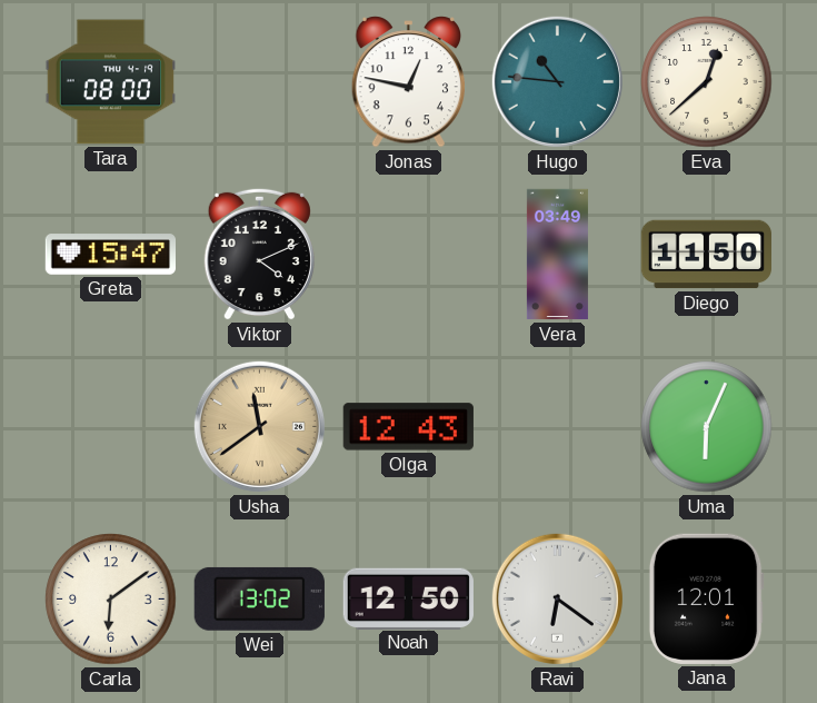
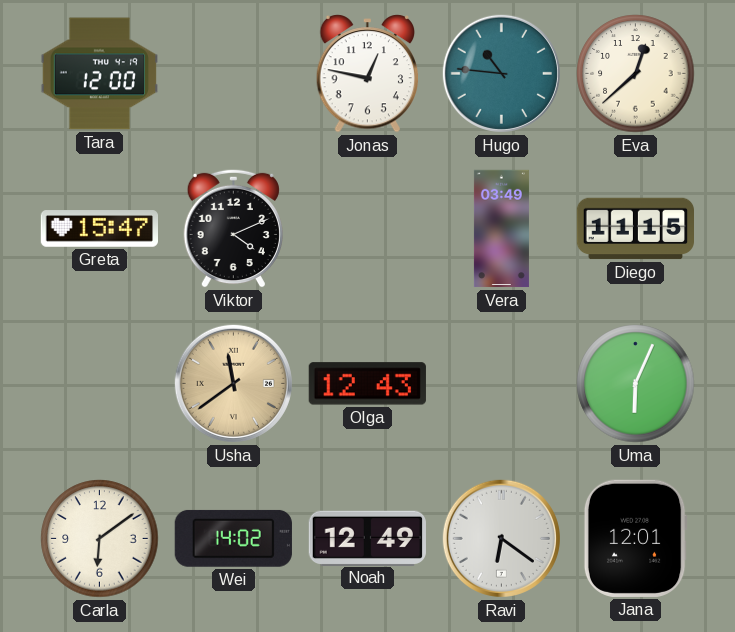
Tara: 08:00 -> 12:00 (99, 74)
Diego: 11:50 -> 11:15 (636, 229)
Wei: 13:02 -> 14:02 (233, 538)
Noah: 12:50 -> 12:49 (367, 538)
